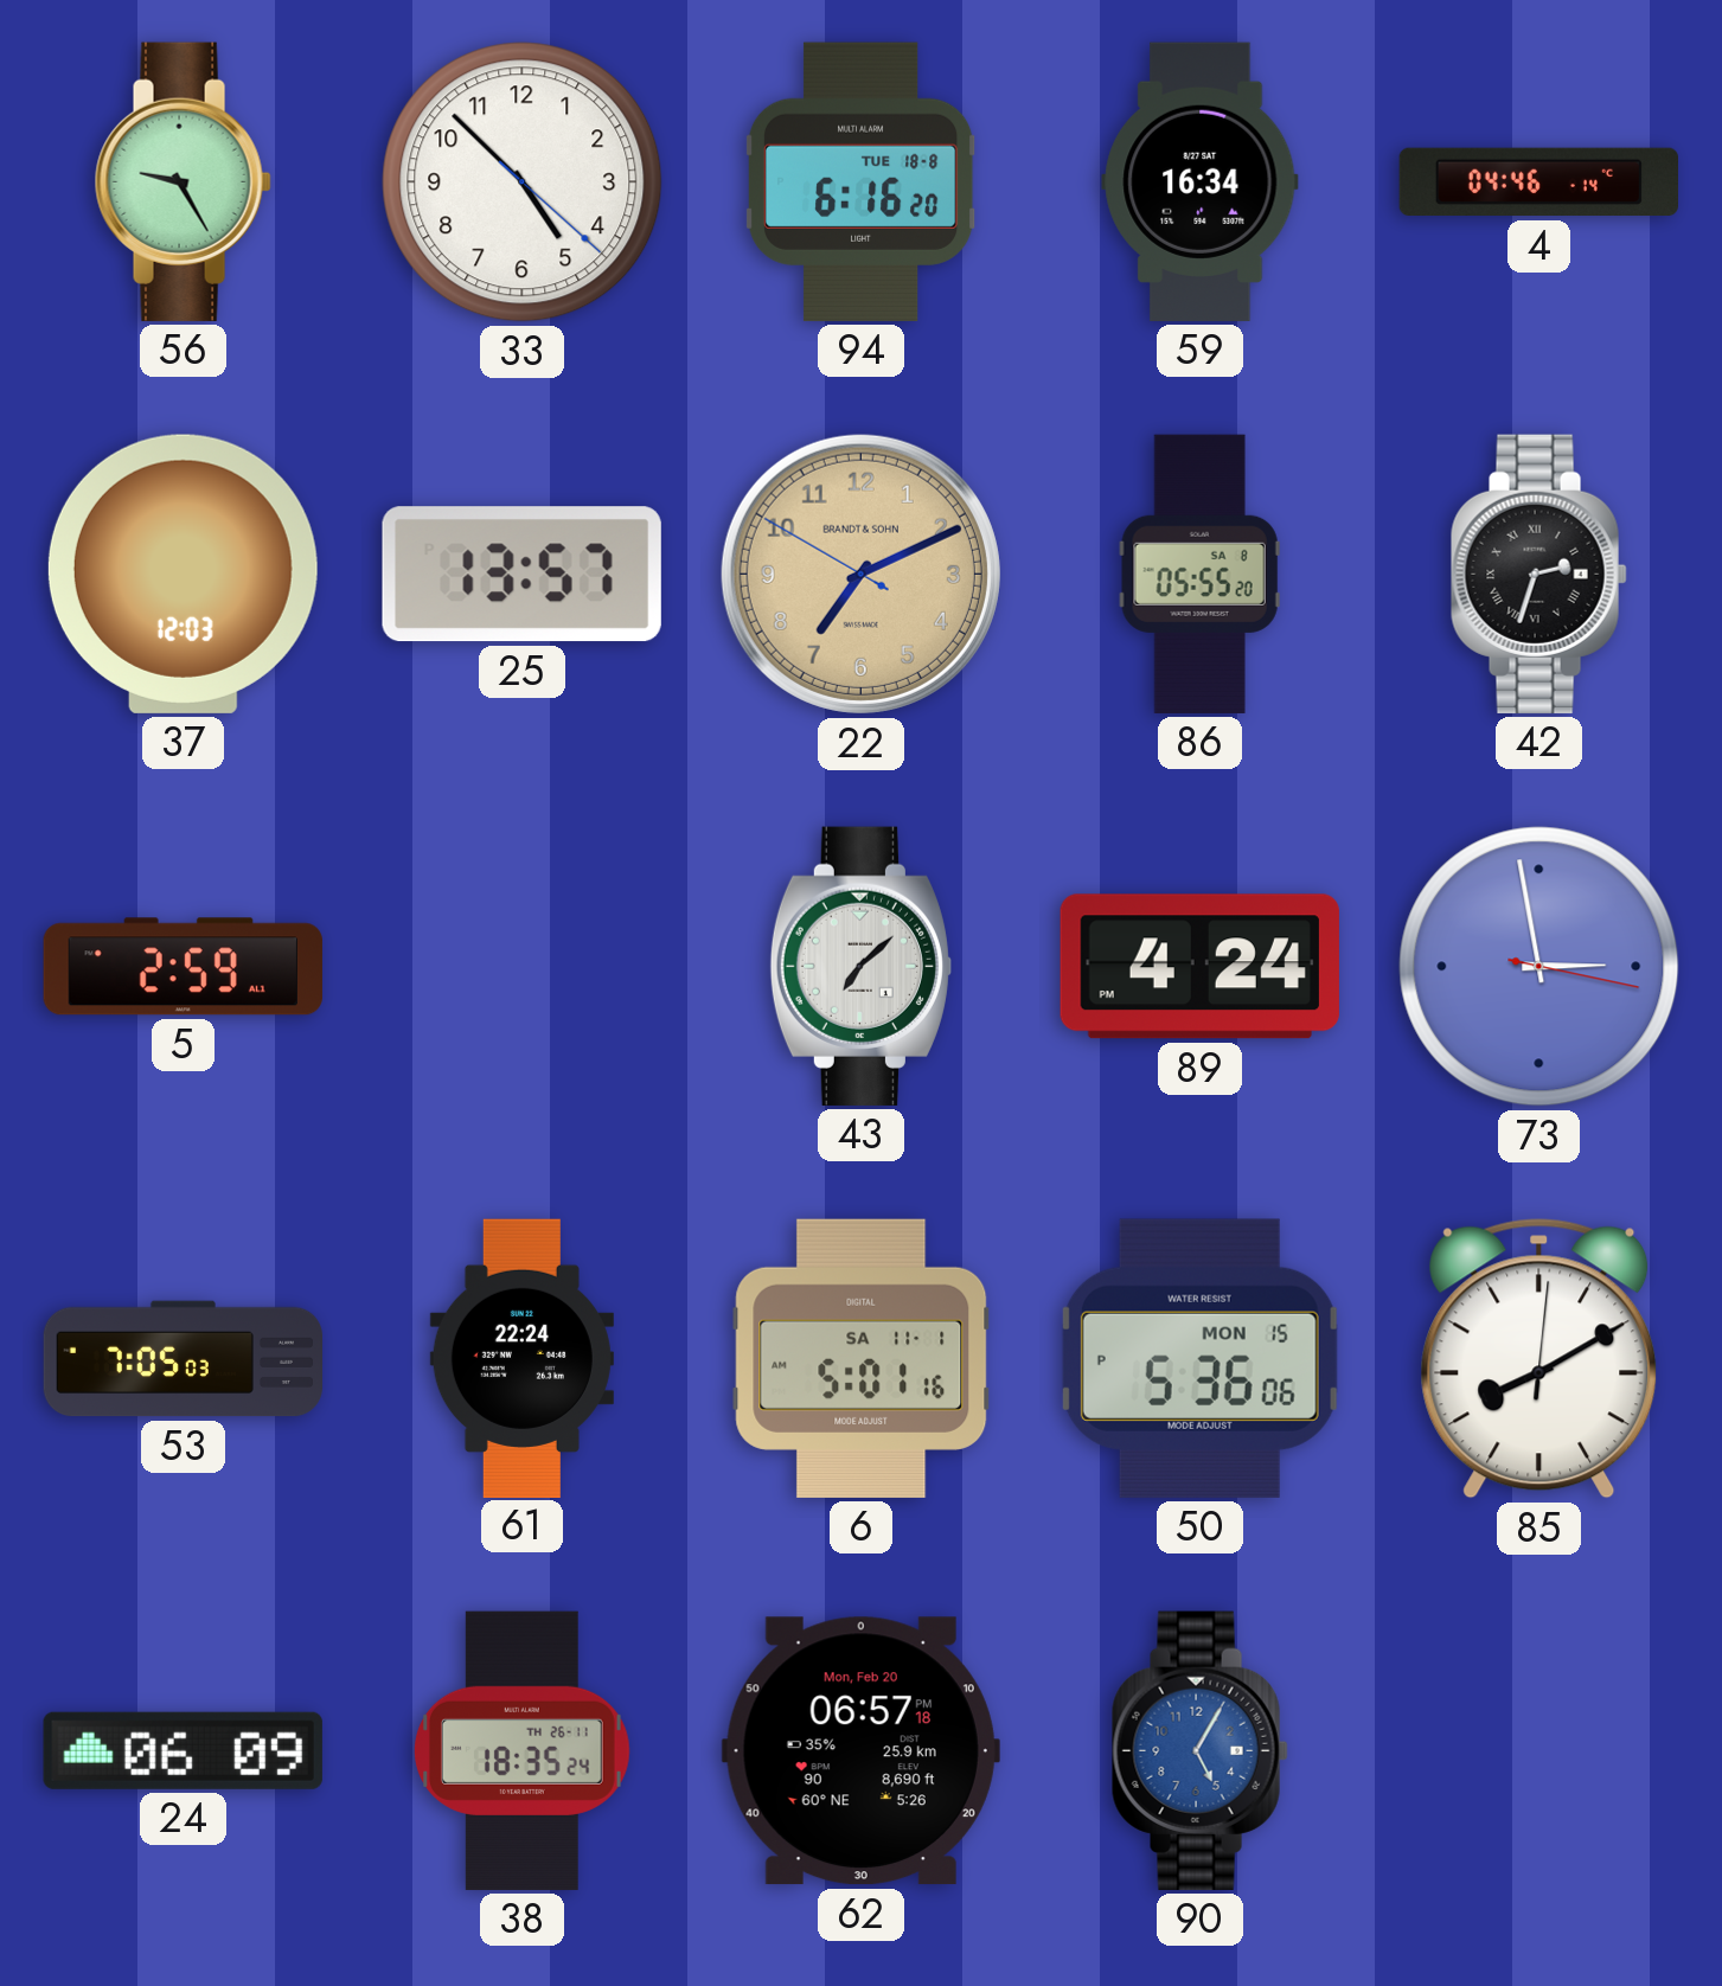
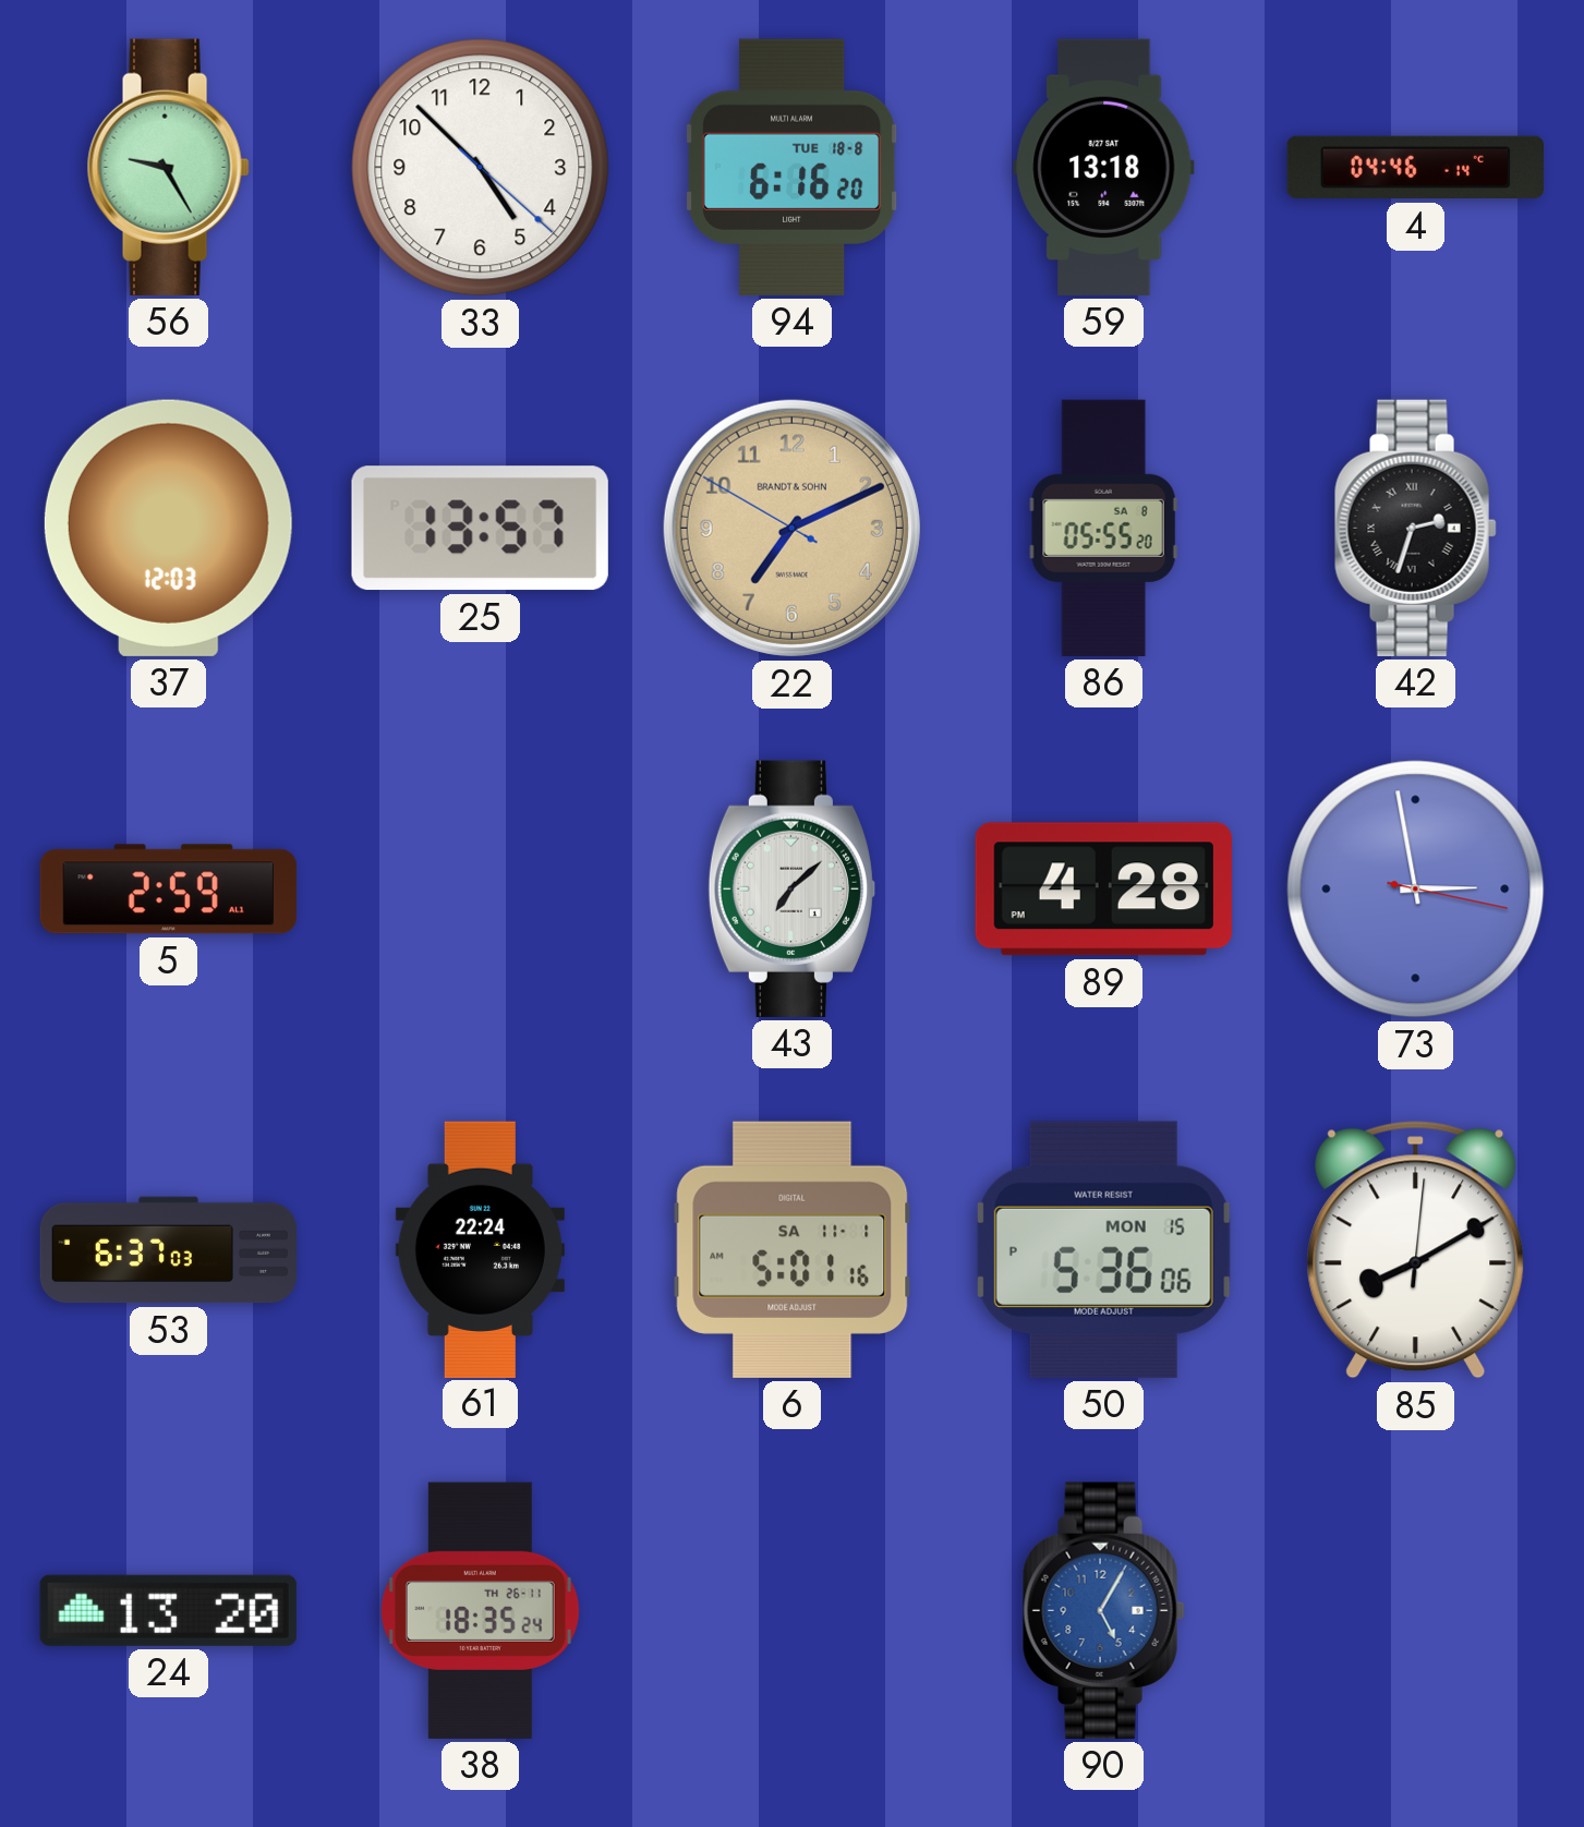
59: 16:34 -> 13:18 (1104, 167)
89: 4:24 -> 4:28 (1103, 890)
53: 7:05 -> 6:37 (169, 1250)
24: 06:09 -> 13:20 (168, 1610)
62: 06:57 -> none (860, 1751)
